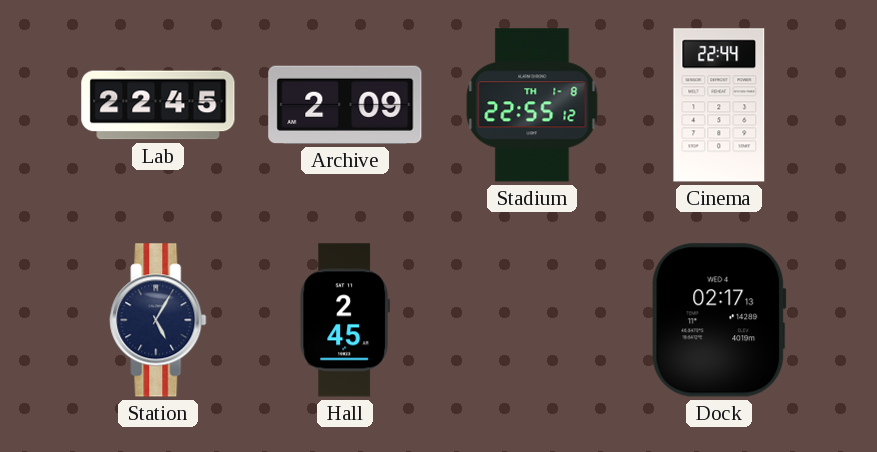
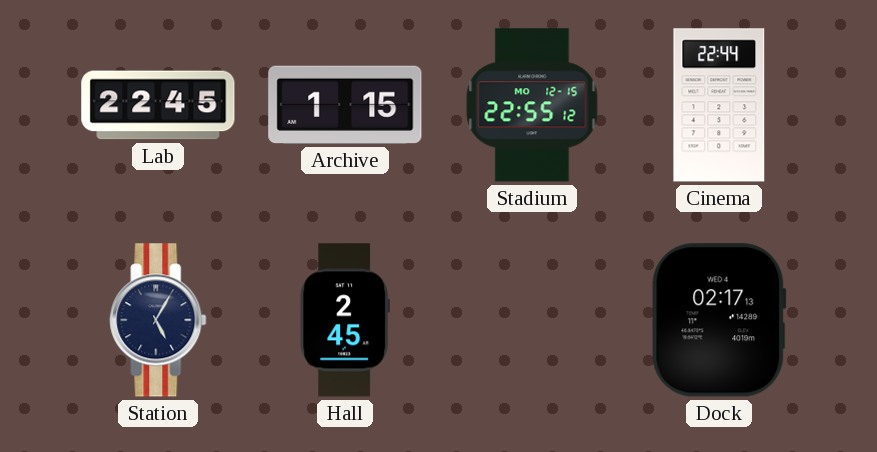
Archive: 2:09 -> 1:15 (345, 105)
Stadium date: TH 1-8 -> MO 12-15 (532, 105)
